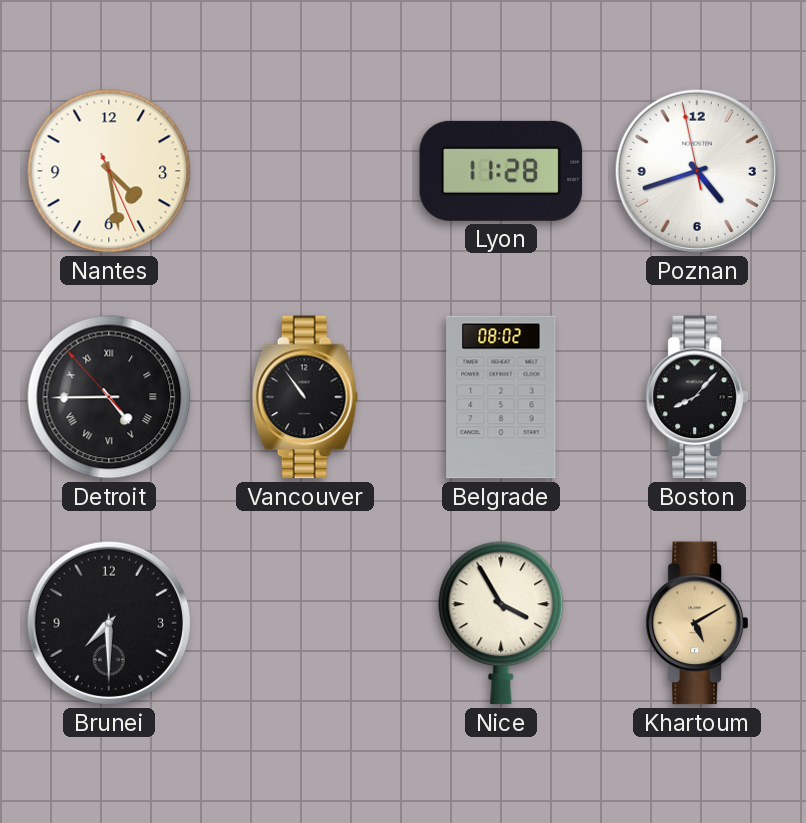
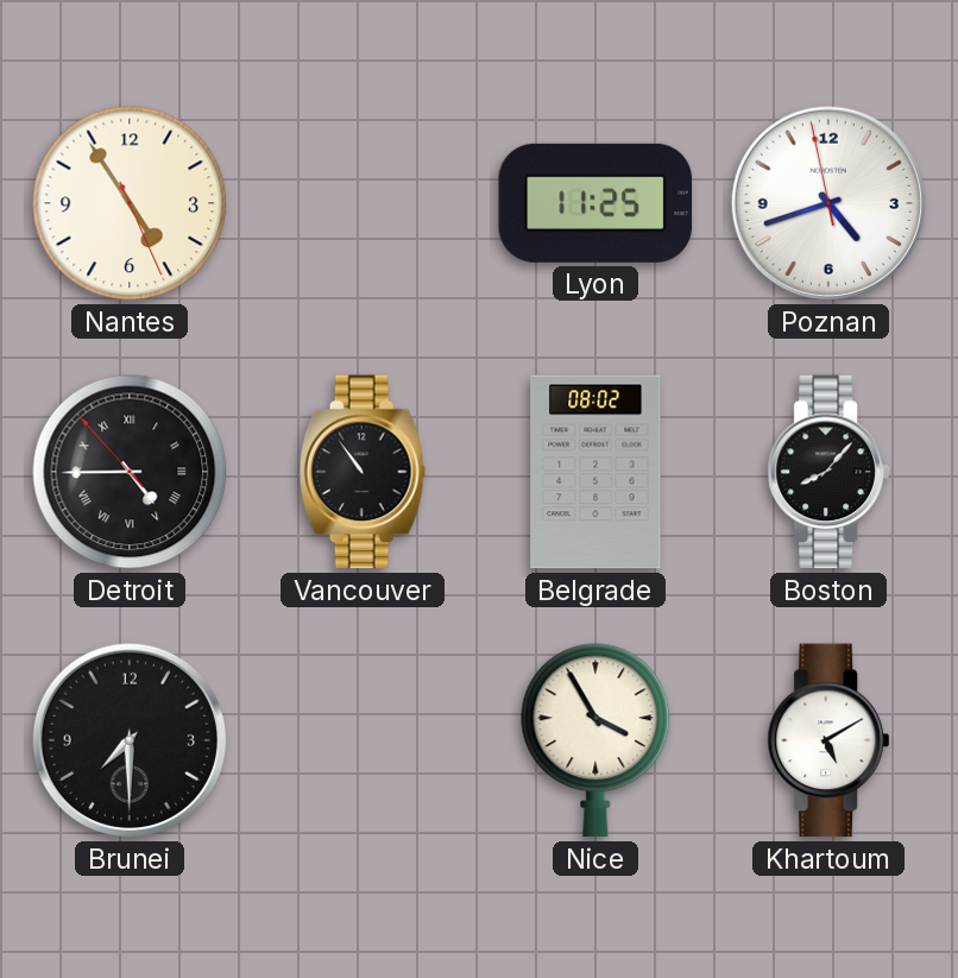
Nantes: 4:28 -> 4:54 (130, 203)
Lyon: 11:28 -> 11:25 (595, 203)
Khartoum dial: champagne -> white (828, 740)
